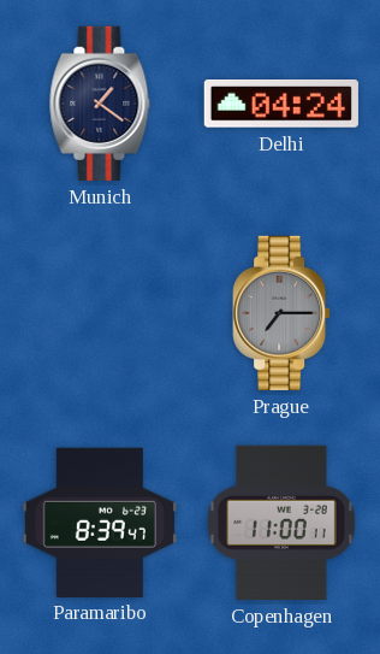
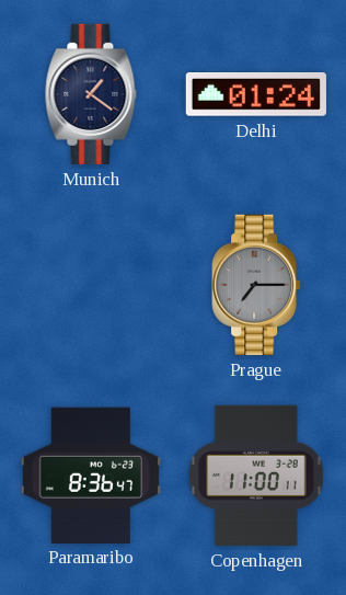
Delhi: 04:24 -> 01:24 (256, 95)
Paramaribo: 8:39 -> 8:36 (91, 474)
